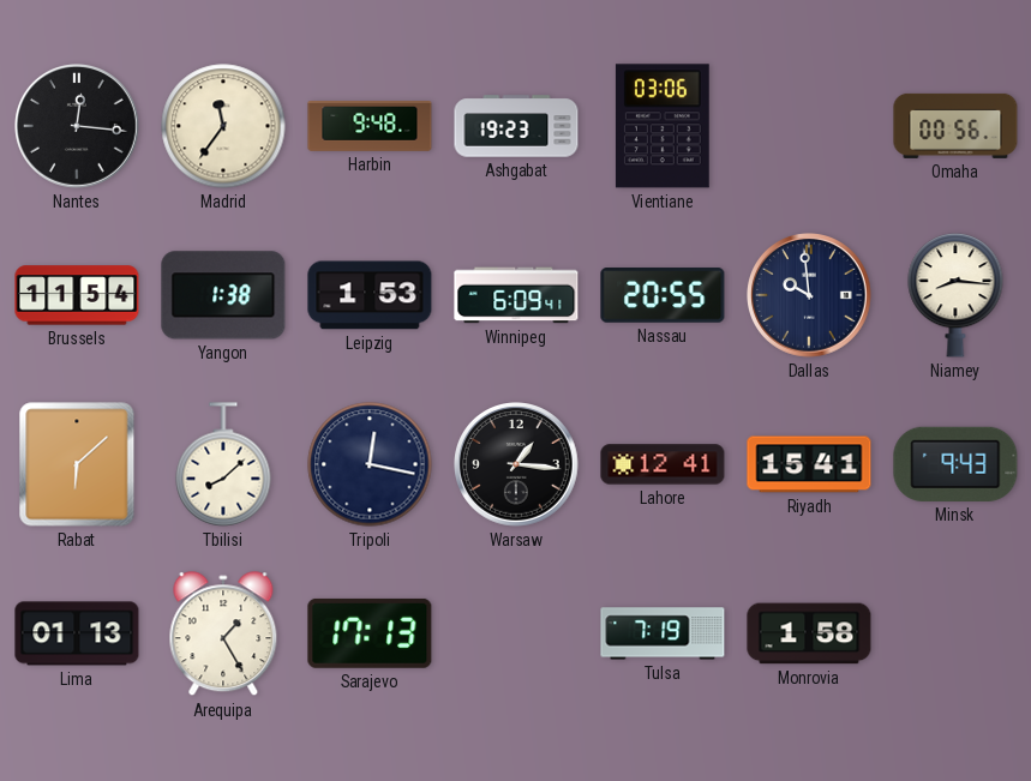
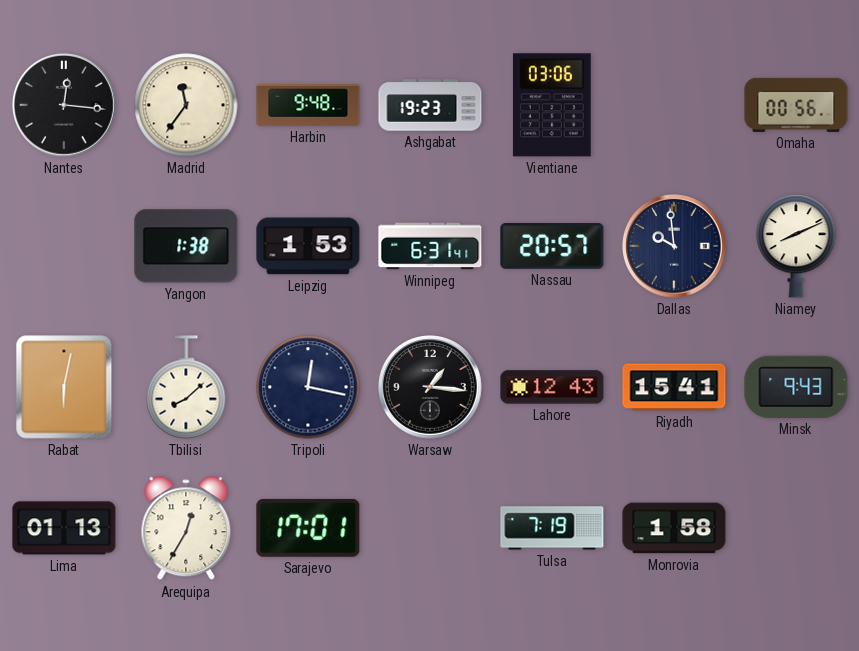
Brussels: 11:54 -> none (77, 295)
Winnipeg: 6:09 -> 6:31 (430, 246)
Nassau: 20:55 -> 20:57 (552, 246)
Niamey: 8:16 -> 8:11 (796, 247)
Rabat: 6:08 -> 6:02 (64, 387)
Lahore: 12:41 -> 12:43 (552, 387)
Arequipa: 1:25 -> 12:35 (186, 529)
Sarajevo: 17:13 -> 17:01 (308, 528)
